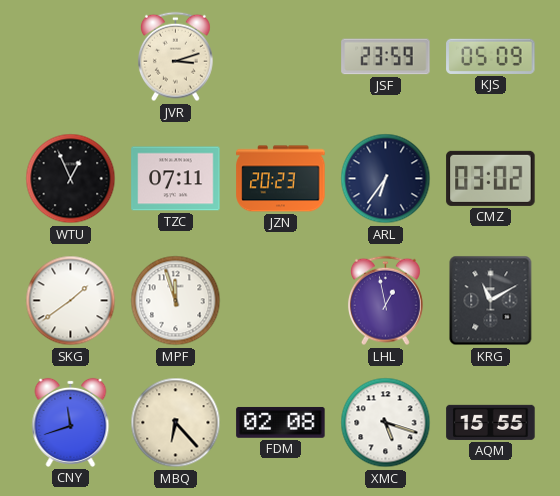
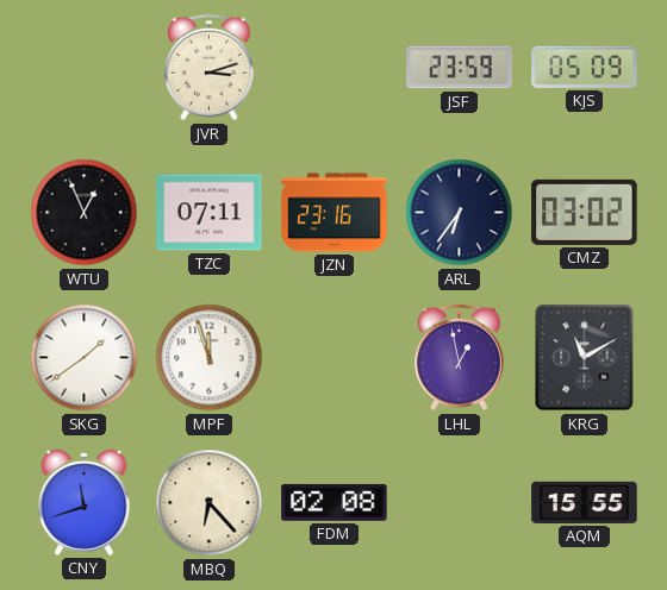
JZN: 20:23 -> 23:16 (335, 213)
XMC: 5:18 -> none (386, 423)
